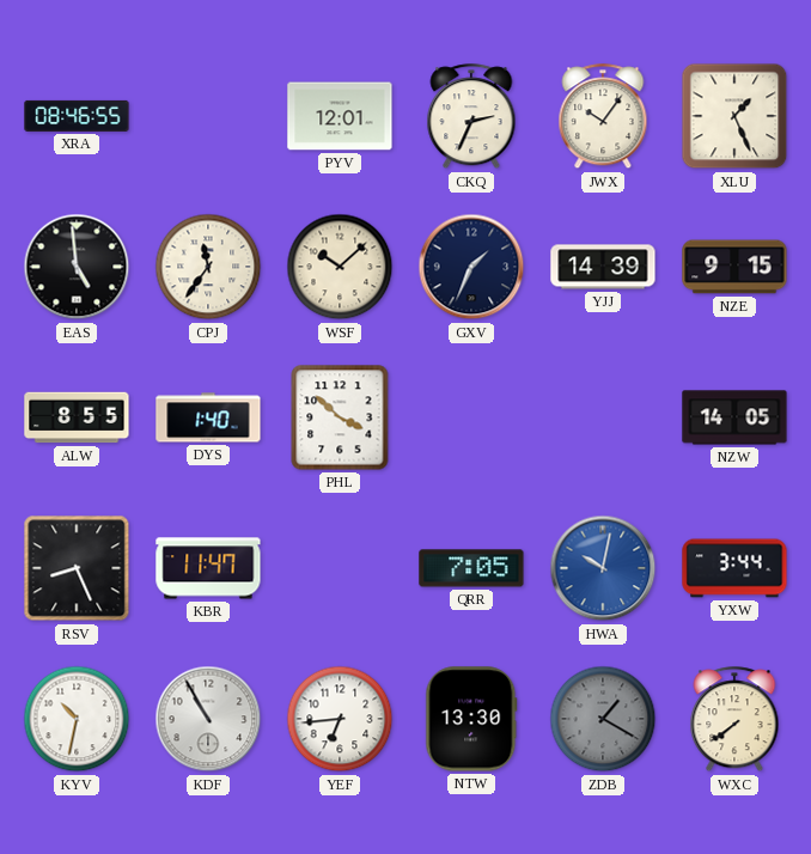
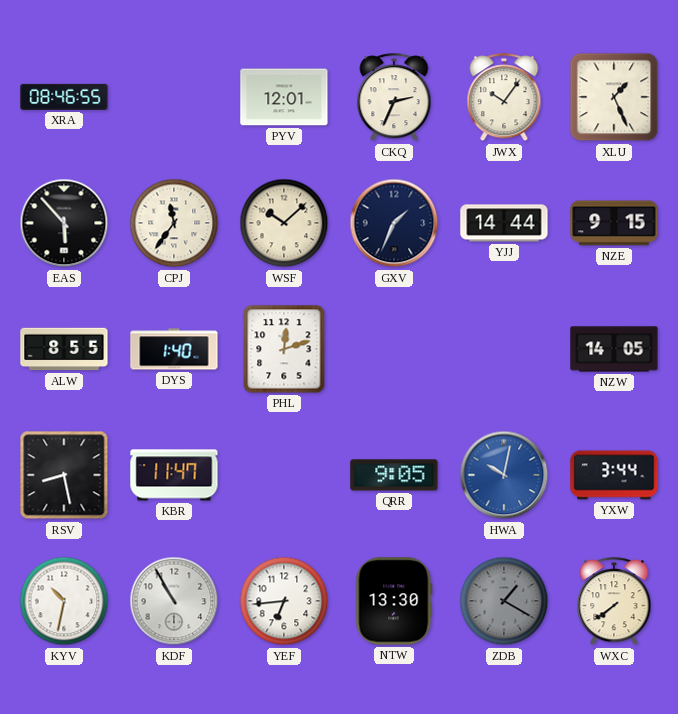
EAS: 4:59 -> 5:53 (64, 223)
YJJ: 14:39 -> 14:44 (504, 223)
PHL: 3:52 -> 12:12 (284, 349)
RSV: 8:26 -> 8:28 (64, 475)
QRR: 7:05 -> 9:05 (394, 475)
